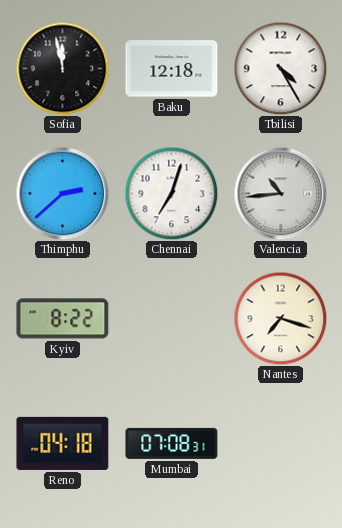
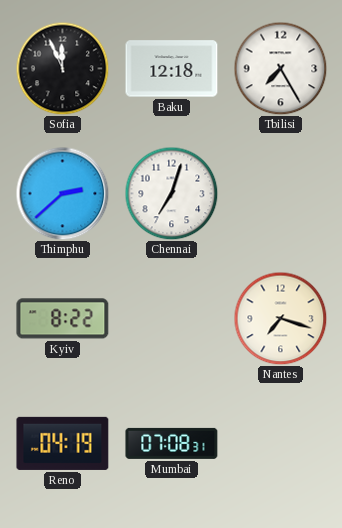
Sofia: 11:58 -> 11:56 (62, 68)
Tbilisi: 4:25 -> 7:25 (280, 68)
Valencia: 10:44 -> none (280, 193)
Reno: 04:18 -> 04:19 (63, 443)
